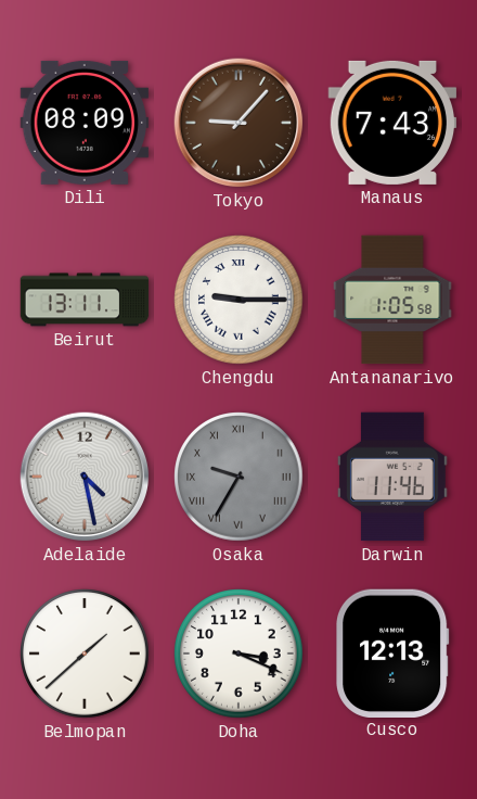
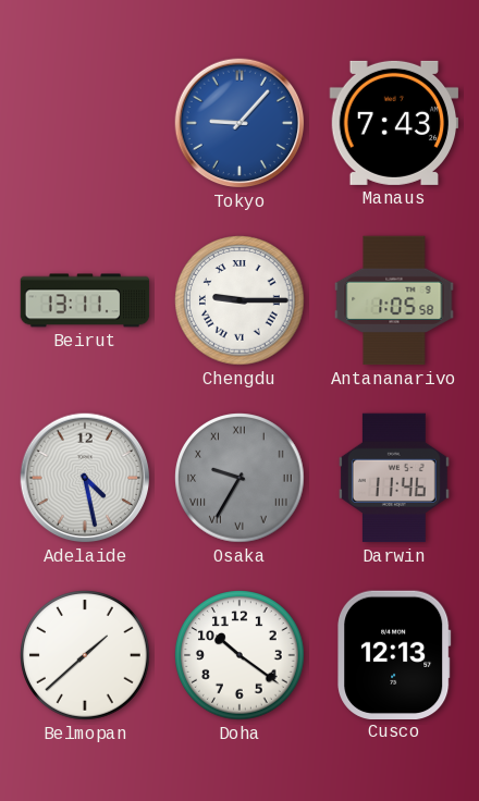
Dili: 08:09 -> none (85, 123)
Tokyo dial: brown -> blue (239, 123)
Doha: 3:19 -> 10:21 (239, 655)
